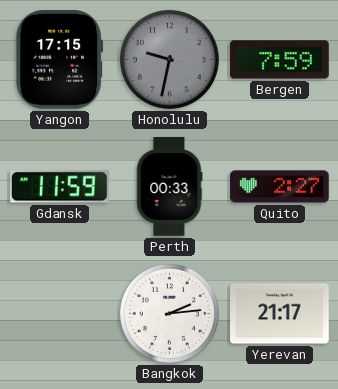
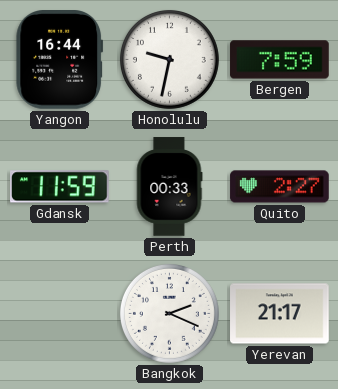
Yangon: 17:15 -> 16:44 (60, 60)
Honolulu dial: grey -> white (169, 59)
Bangkok: 2:14 -> 2:19 (169, 313)
